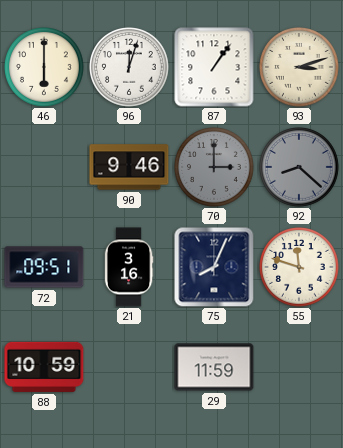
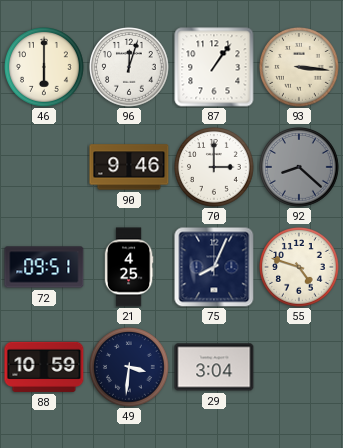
93: 3:12 -> 3:16 (300, 68)
70 dial: grey -> white (215, 168)
21: 3:16 -> 4:25 (129, 267)
55: 11:48 -> 4:48 (300, 268)
49: none -> 3:31 (130, 368)
29: 11:59 -> 3:04 (214, 367)
